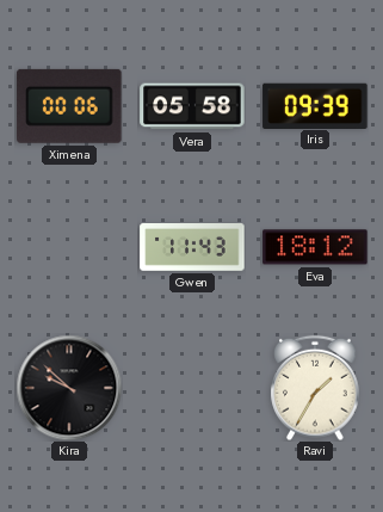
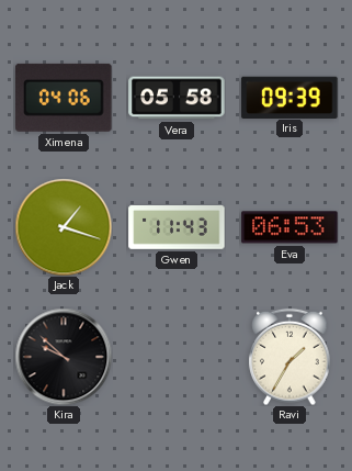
Ximena: 00:06 -> 04:06 (64, 98)
Jack: none -> 1:18 (64, 227)
Eva: 18:12 -> 06:53 (289, 227)
